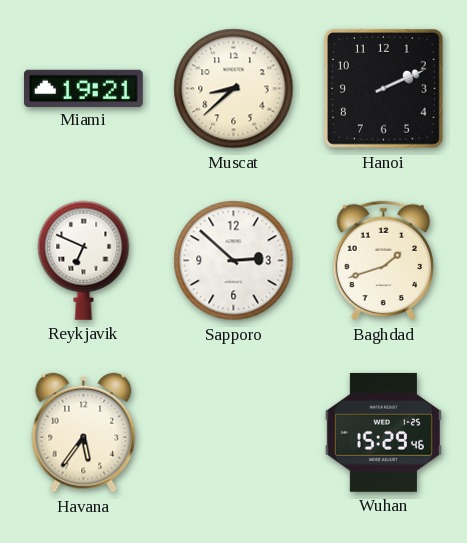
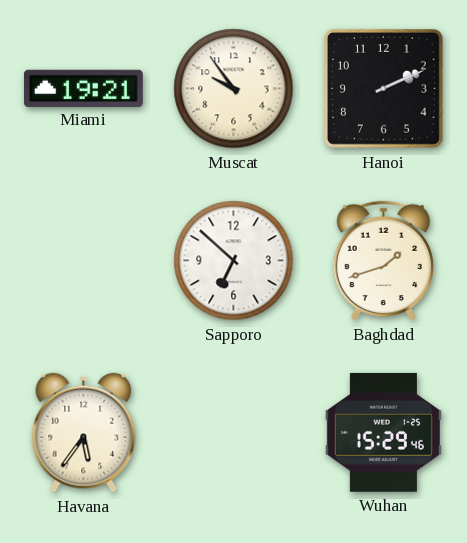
Muscat: 8:38 -> 9:54 (234, 89)
Reykjavik: 6:49 -> none (84, 260)
Sapporo: 2:52 -> 6:52 (234, 261)
